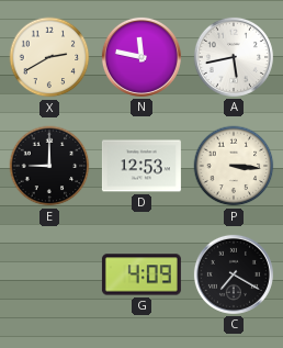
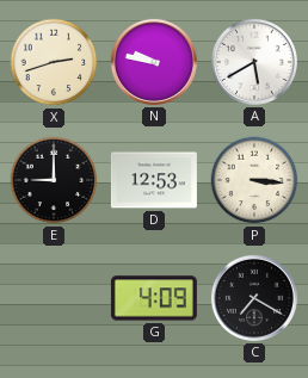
X: 2:40 -> 2:42 (54, 62)
N: 11:47 -> 9:47 (154, 62)
A: 5:43 -> 5:40 (254, 62)
